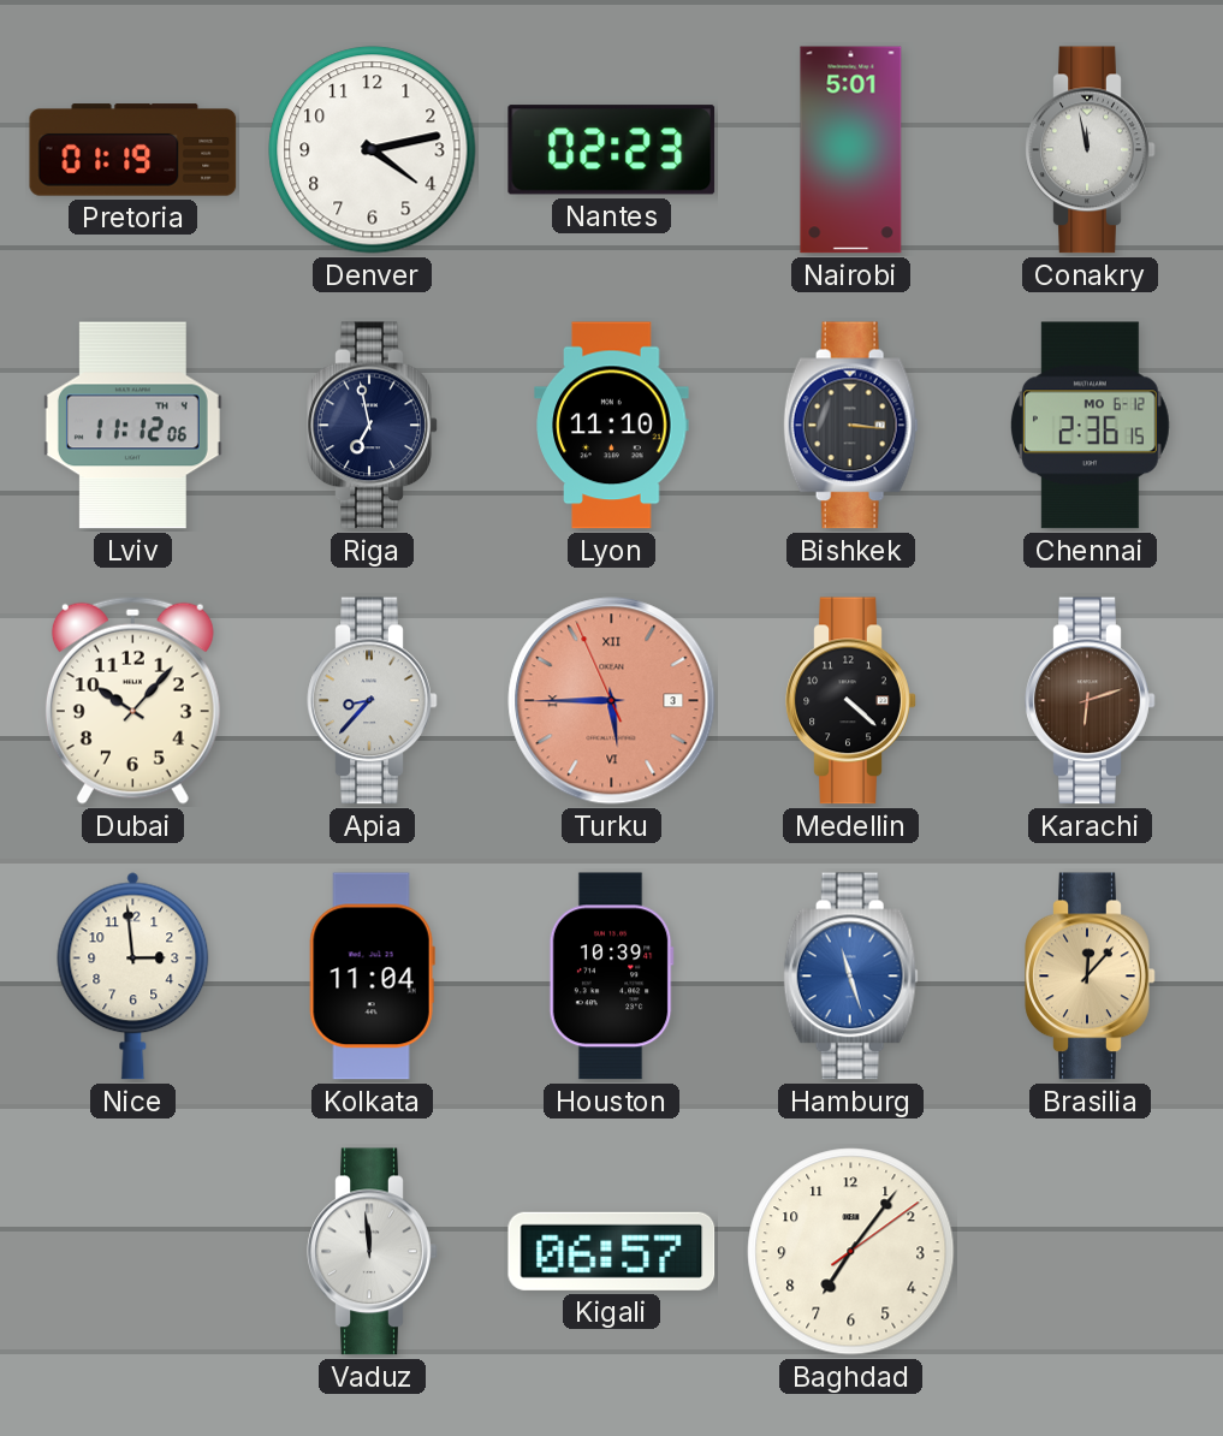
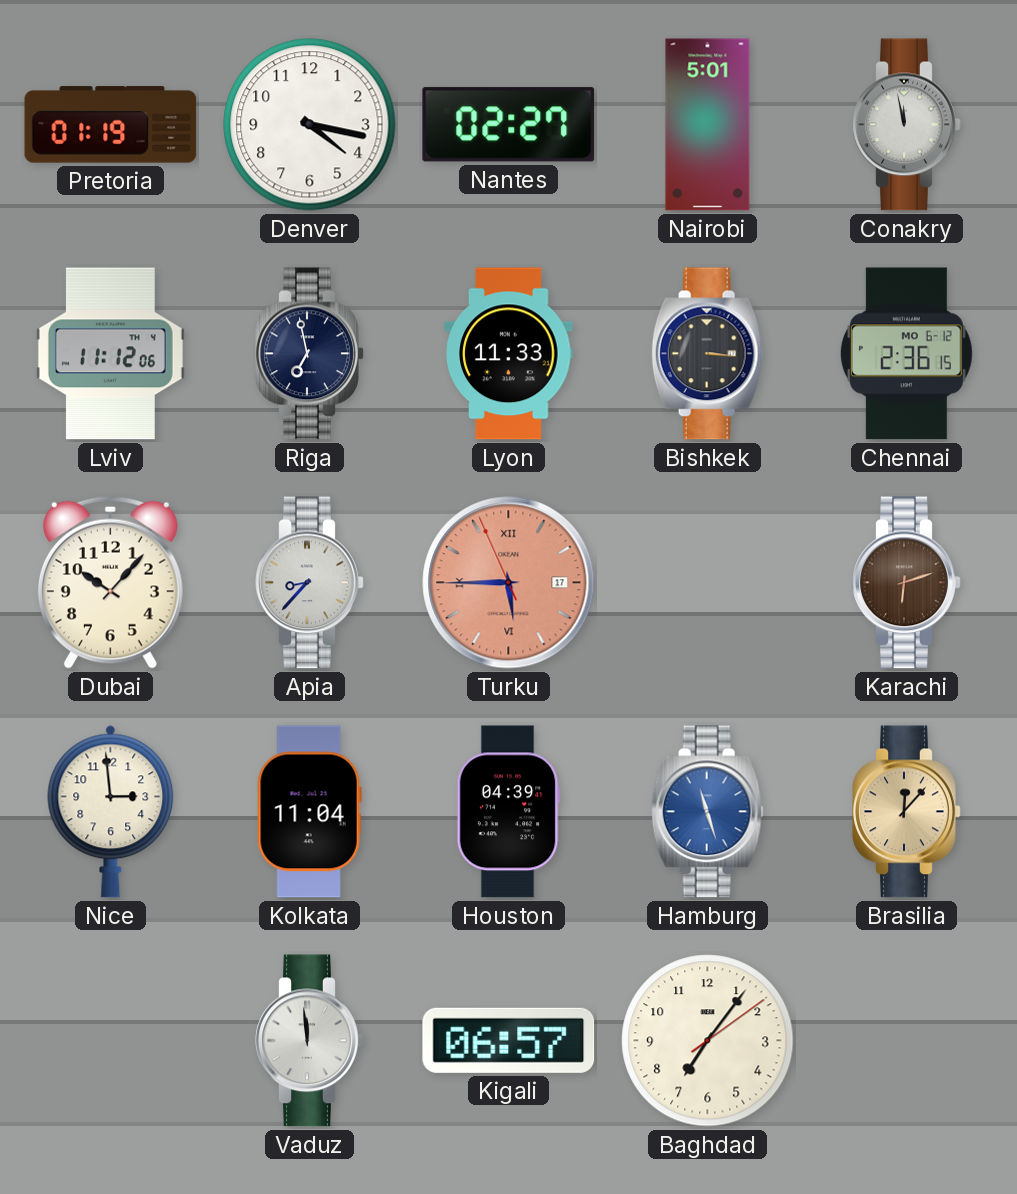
Denver: 4:13 -> 4:17 (310, 125)
Nantes: 02:23 -> 02:27 (509, 125)
Lyon: 11:10 -> 11:33 (509, 354)
Turku date: 3 -> 17 (509, 583)
Medellin: 4:22 -> none (851, 701)
Houston: 10:39 -> 04:39 (508, 812)
